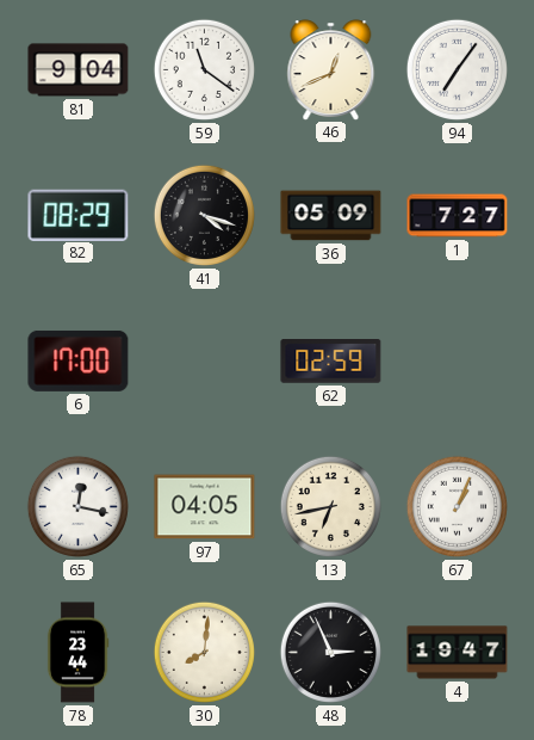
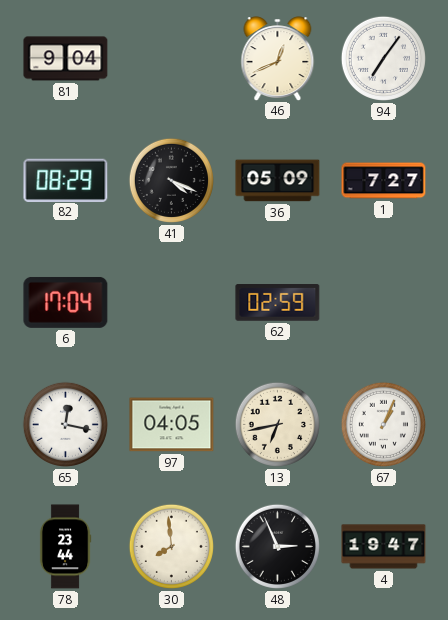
59: 11:21 -> none (204, 69)
41: 4:18 -> 4:19 (171, 180)
6: 17:00 -> 17:04 (66, 302)
30: 8:01 -> 7:59 (171, 546)
